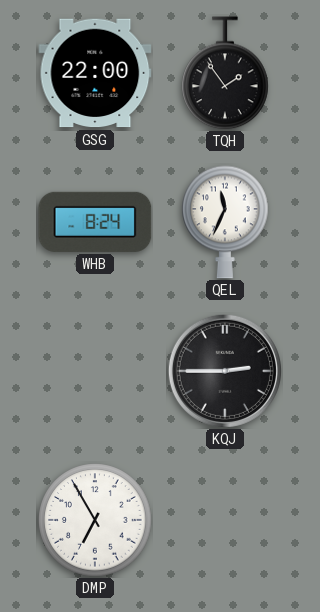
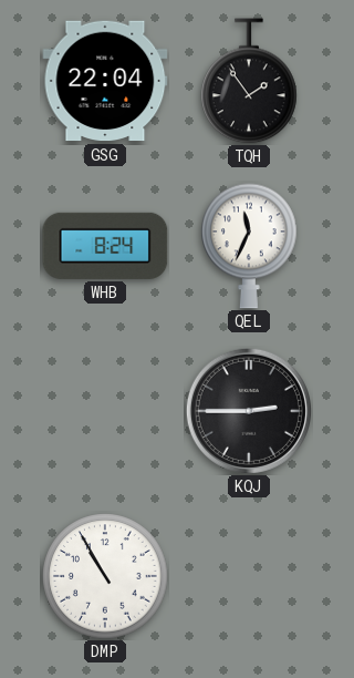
GSG: 22:00 -> 22:04 (105, 81)
DMP: 6:55 -> 10:55 (105, 576)
